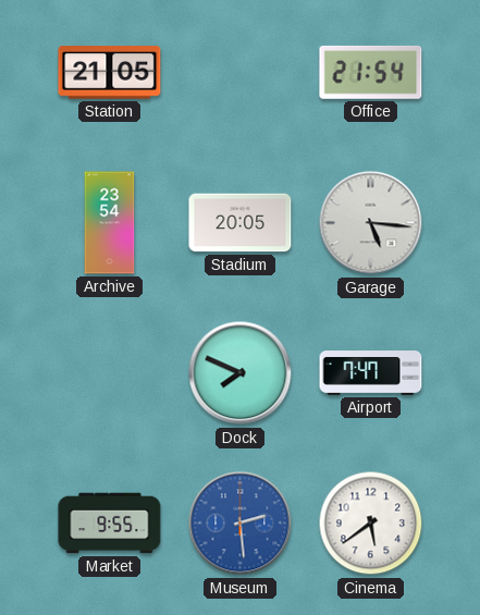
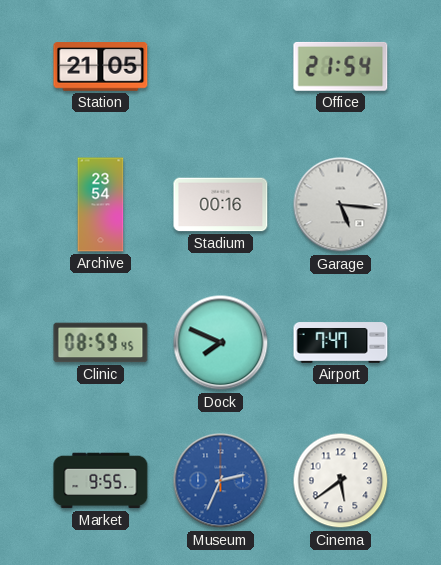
Stadium: 20:05 -> 00:16 (221, 205)
Clinic: none -> 08:59 (101, 343)
Museum: 2:29 -> 2:34 (221, 481)
